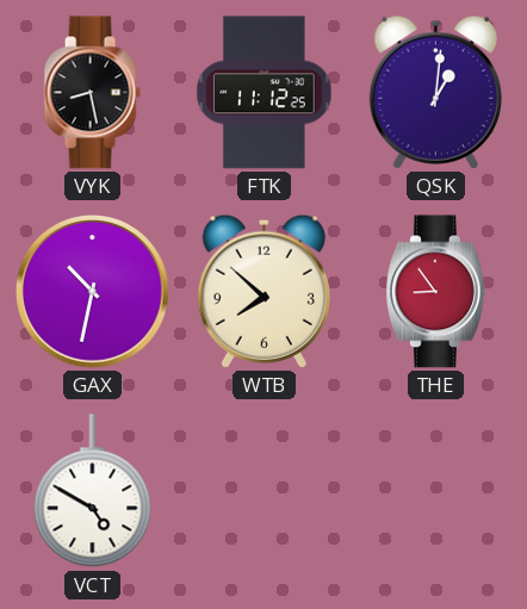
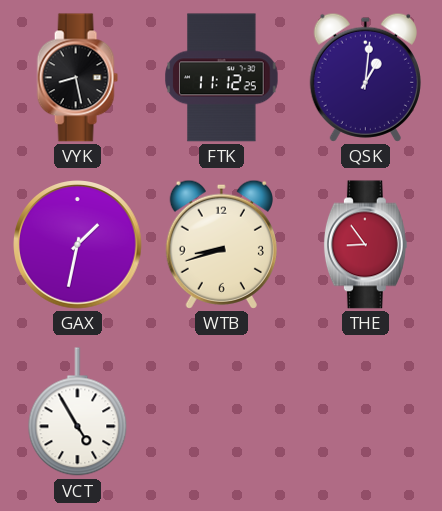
GAX: 10:32 -> 1:32 (78, 245)
WTB: 7:52 -> 8:42 (221, 244)
VCT: 4:50 -> 4:55 (78, 412)
